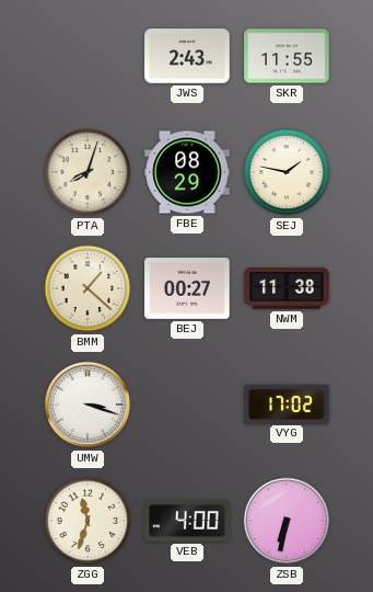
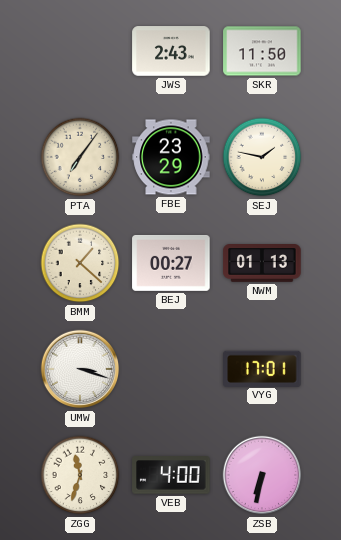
SKR: 11:55 -> 11:50 (262, 51)
PTA: 8:03 -> 7:06 (80, 157)
FBE: 08:29 -> 23:29 (171, 157)
NWM: 11:38 -> 01:13 (262, 264)
VYG: 17:02 -> 17:01 (262, 368)
